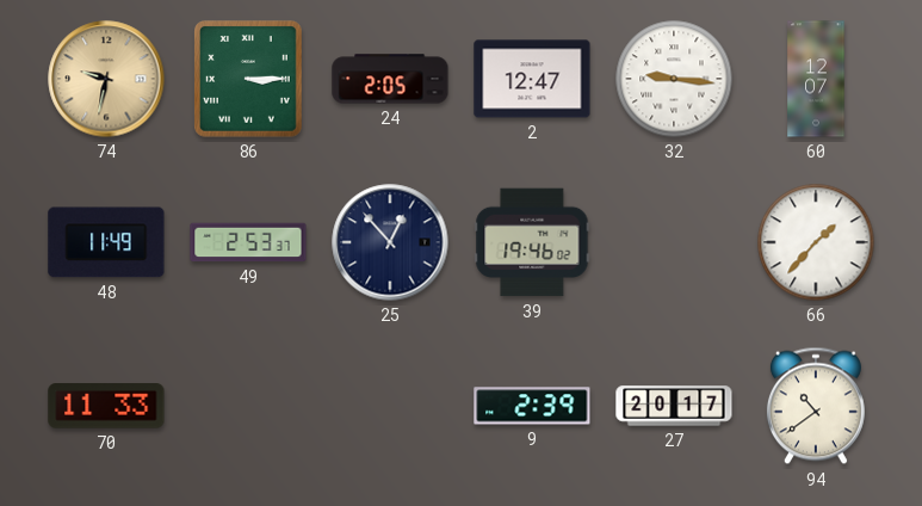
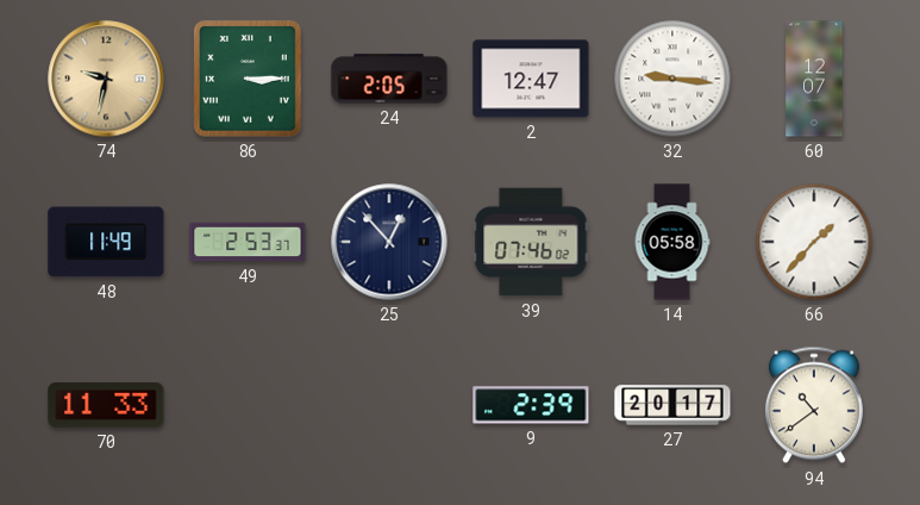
39: 19:46 -> 07:46 (531, 242)
14: none -> 05:58 (672, 242)
